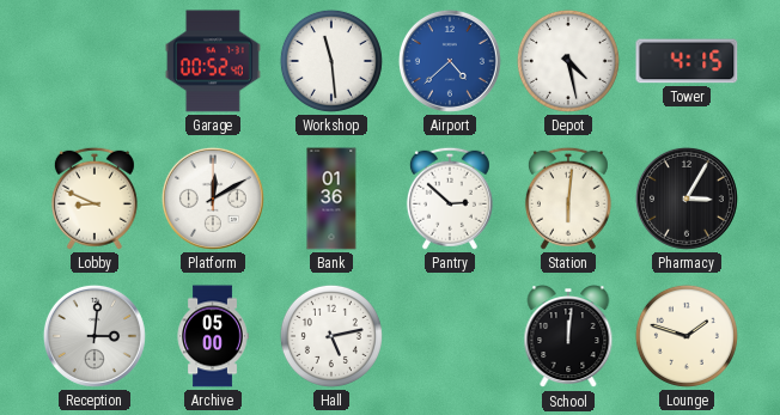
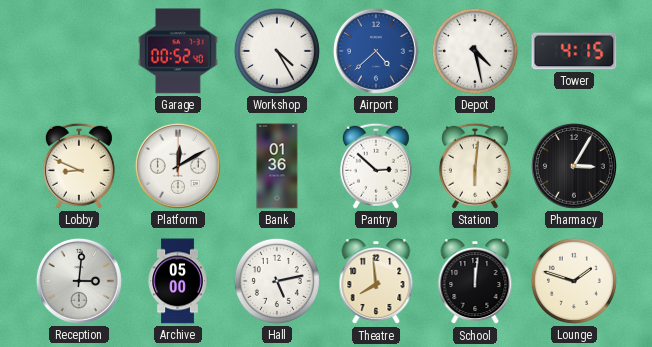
Workshop: 11:29 -> 4:25 (277, 51)
Theatre: none -> 7:59 (376, 282)
